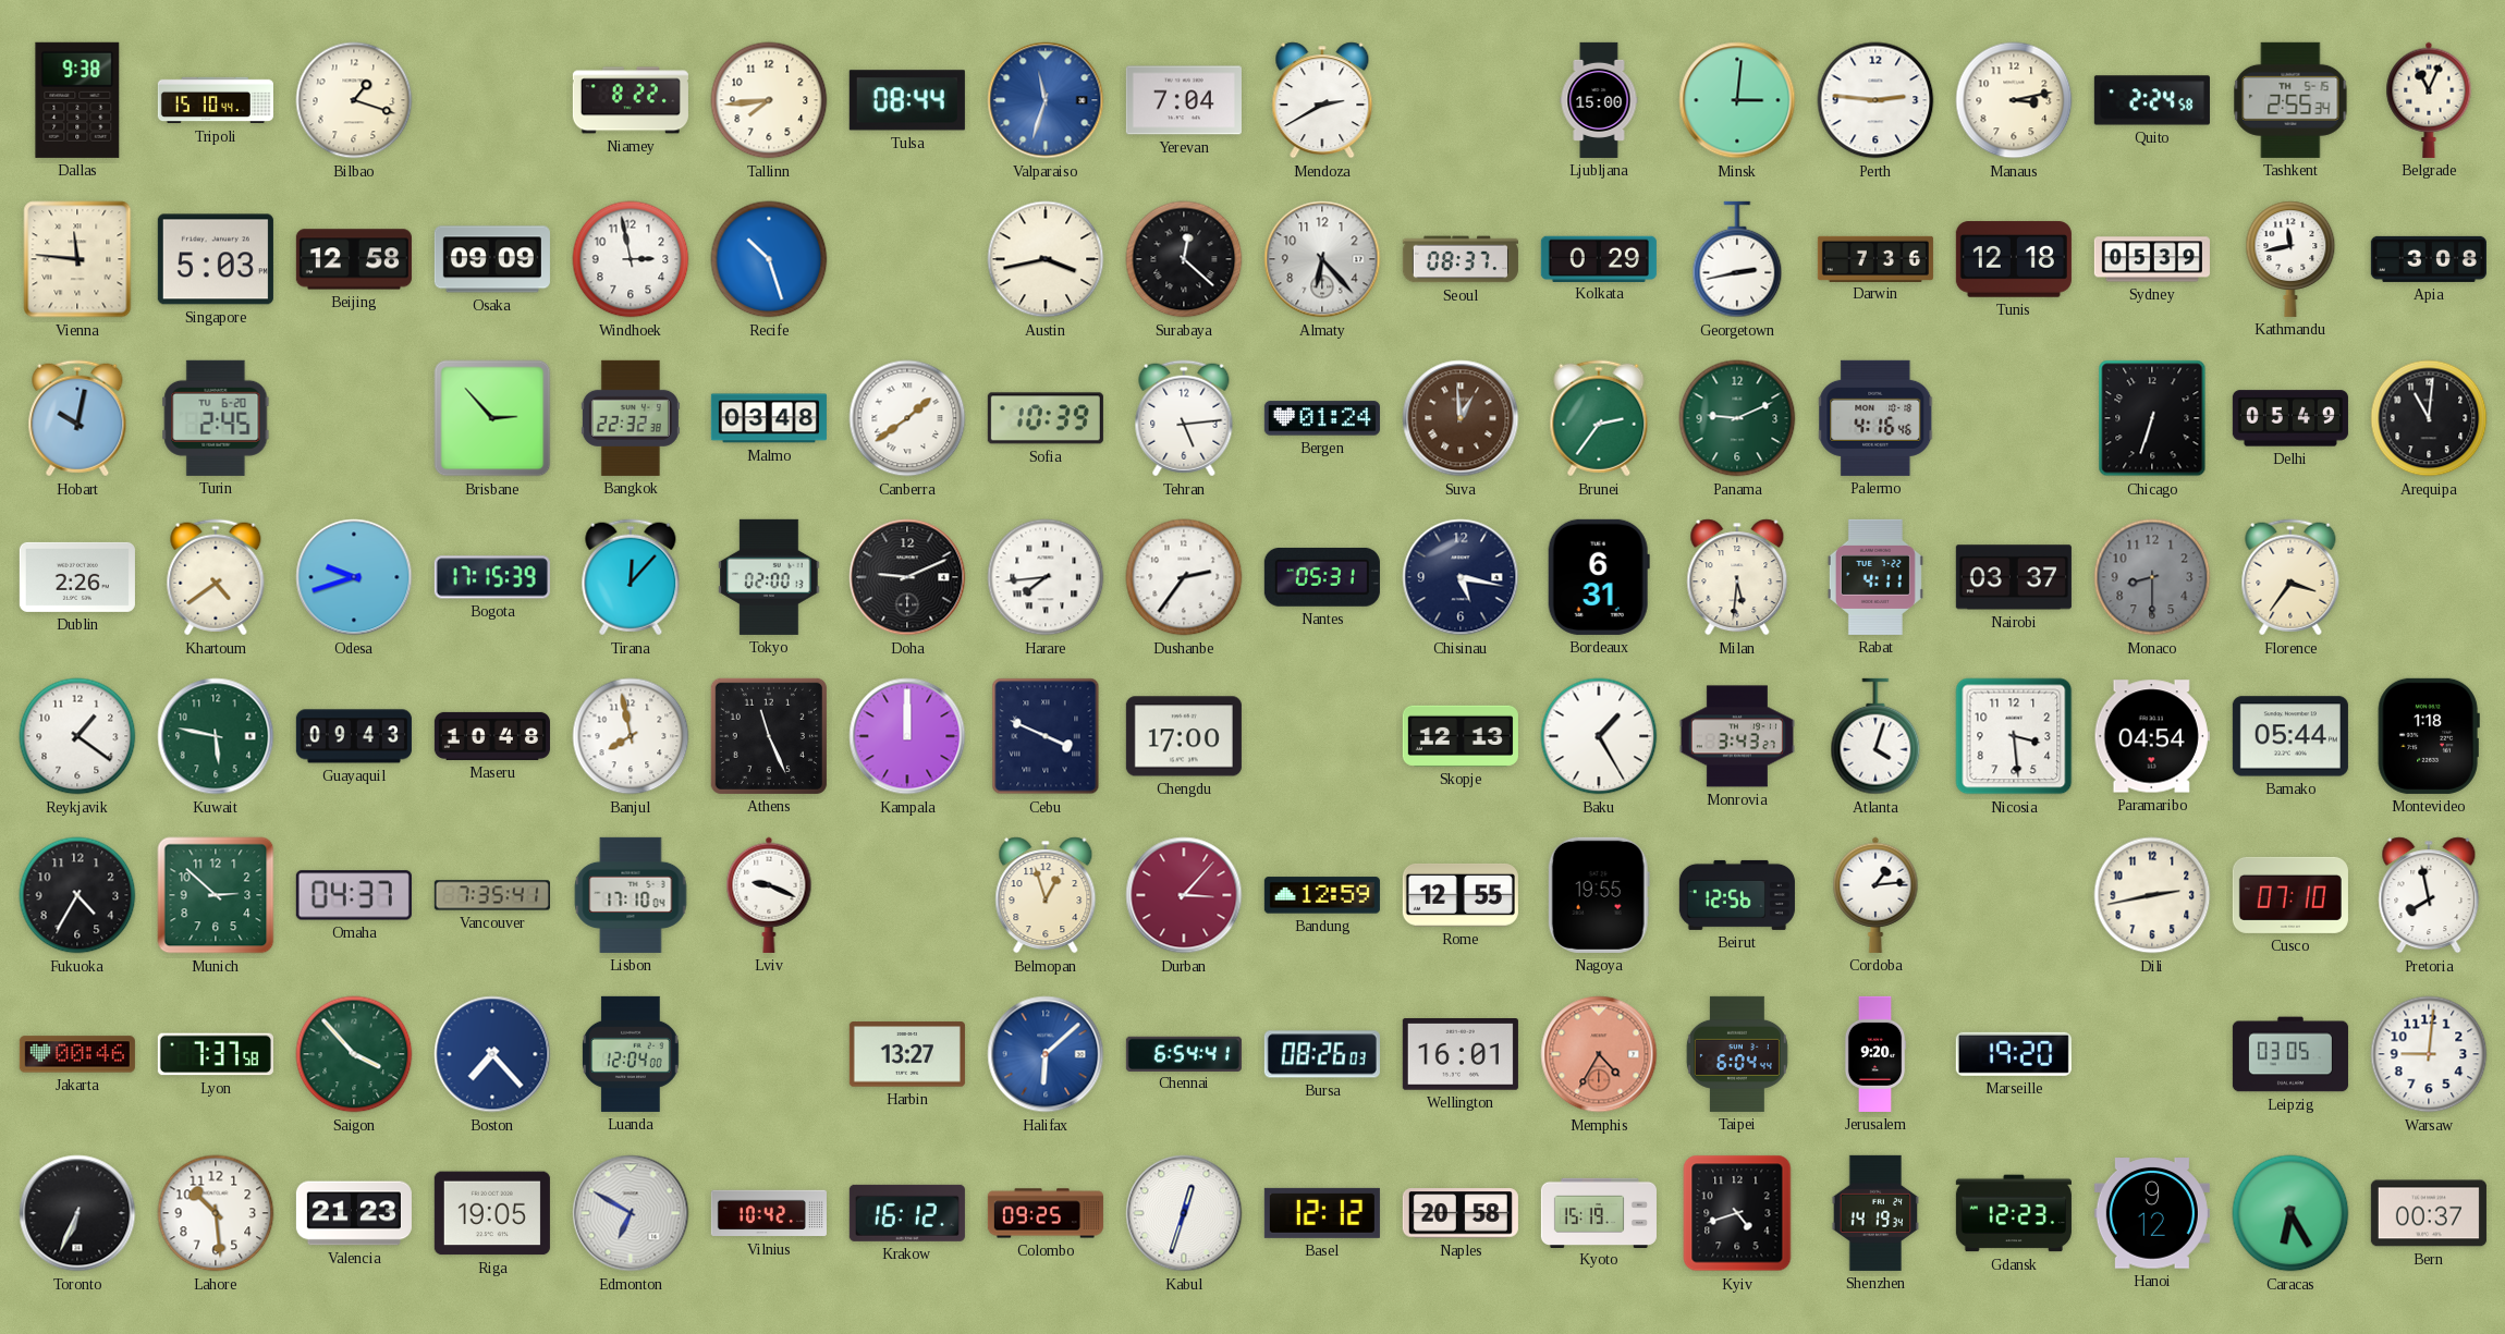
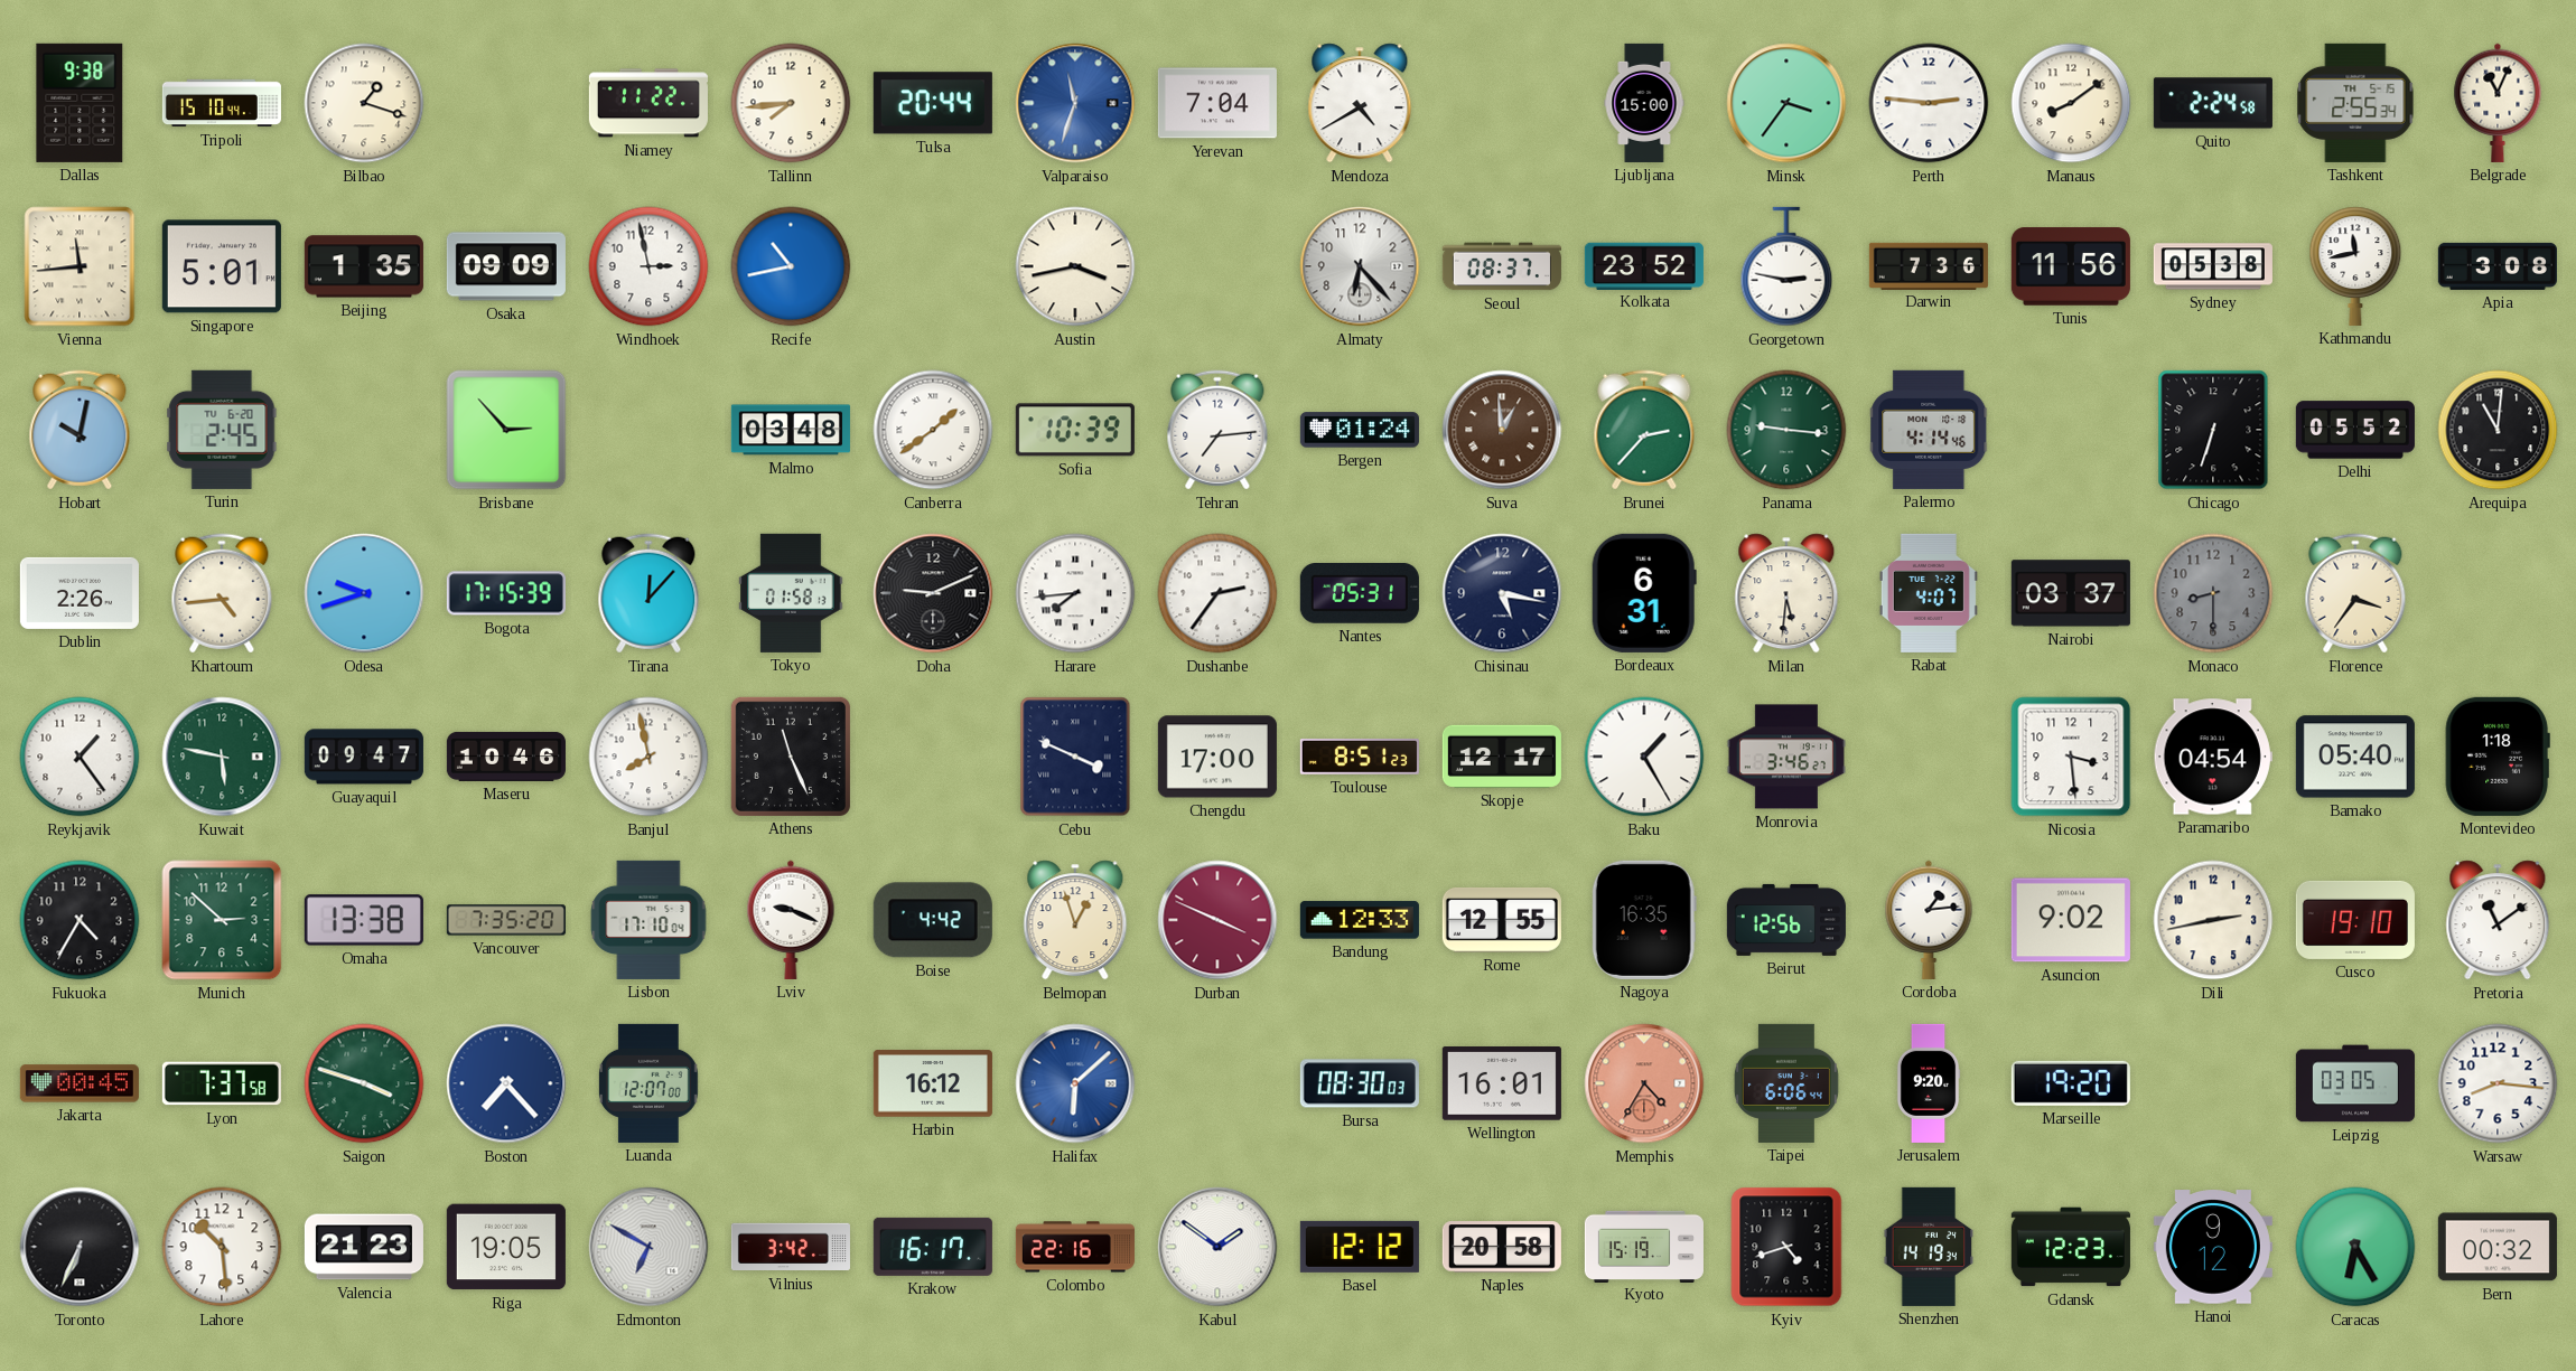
Niamey: 8:22 -> 11:22 (648, 103)
Tulsa: 08:44 -> 20:44 (933, 103)
Mendoza: 2:40 -> 4:40 (1360, 103)
Minsk: 3:01 -> 3:36 (1786, 103)
Manaus: 3:13 -> 8:09 (2071, 103)
Vienna: 11:46 -> 11:44 (80, 266)
Singapore: 5:03 -> 5:01 (222, 266)
Beijing: 12:58 -> 1:35 (364, 266)
Recife: 10:27 -> 10:43 (791, 266)
Surabaya: 12:22 -> none (1184, 259)
Kolkata: 0:29 -> 23:52 (1644, 265)
Georgetown: 2:43 -> 2:47 (1786, 266)
Tunis: 12:18 -> 11:56 (2071, 266)
Sydney: 05:39 -> 05:38 (2213, 266)
Bangkok: 22:32 -> none (631, 418)
Tehran: 5:14 -> 7:14 (1217, 430)
Brunei: 2:36 -> 2:37 (1644, 430)
Panama: 9:11 -> 9:16 (1786, 430)
Palermo: 4:16 -> 4:14 (1930, 430)
Delhi: 05:49 -> 05:52 (2355, 430)
Khartoum: 4:39 -> 4:44 (222, 593)
Tokyo: 02:00 -> 01:58 (791, 593)
Rabat: 4:11 -> 4:07 (1929, 593)
Reykjavik: 1:21 -> 1:24 (80, 757)
Guayaquil: 09:43 -> 09:47 (364, 757)
Maseru: 10:48 -> 10:46 (506, 757)
Kampala: 12:00 -> none (907, 736)
Toulouse: none -> 8:51 (1360, 757)
Skopje: 12:13 -> 12:17 (1502, 757)
Monrovia: 3:43 -> 3:46 (1786, 757)
Atlanta: 4:03 -> none (1875, 736)
Bamako: 05:44 -> 05:40 (2355, 757)
Omaha: 04:37 -> 13:38 (364, 920)
Vancouver: 7:35:41 -> 7:35:20 (506, 920)
Boise: none -> 4:42 (933, 920)
Durban: 3:07 -> 3:49 (1217, 920)
Bandung: 12:59 -> 12:33 (1360, 920)
Nagoya: 19:55 -> 16:35 (1644, 920)
Asuncion: none -> 9:02 (2071, 920)
Cusco: 07:10 -> 19:10 (2355, 920)
Pretoria: 7:58 -> 11:09 (2498, 920)
Jakarta: 00:46 -> 00:45 (80, 1083)
Saigon: 3:53 -> 3:48 (364, 1083)
Luanda: 12:04 -> 12:07 (650, 1083)
Harbin: 13:27 -> 16:12 (933, 1083)
Chennai: 6:54 -> none (1184, 1053)
Bursa: 08:26 -> 08:30 (1360, 1083)
Taipei: 6:04 -> 6:06 (1786, 1083)
Warsaw: 9:01 -> 8:16 (2498, 1083)
Vilnius: 10:42 -> 3:42 (791, 1247)
Krakow: 16:12 -> 16:17 (933, 1247)
Colombo: 09:25 -> 22:16 (1075, 1247)
Kabul: 12:33 -> 1:51 (1217, 1247)
Bern: 00:37 -> 00:32 (2498, 1247)
